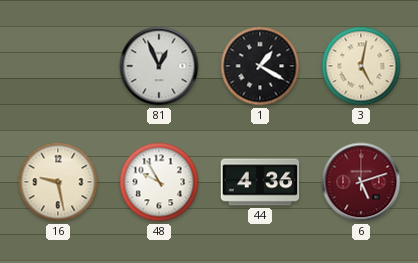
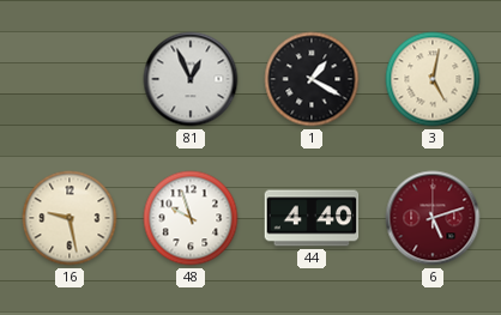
48: 9:55 -> 9:57 (191, 218)
44: 4:36 -> 4:40 (312, 218)
